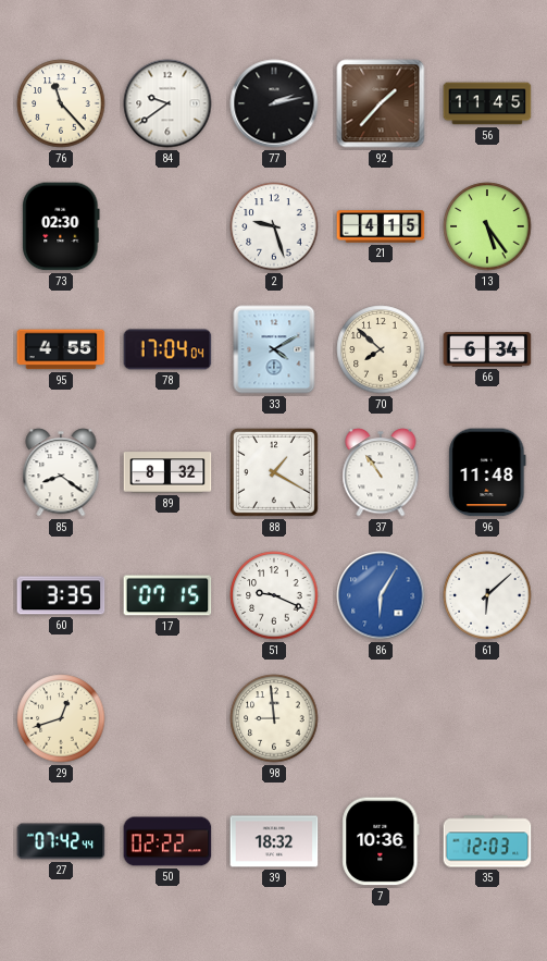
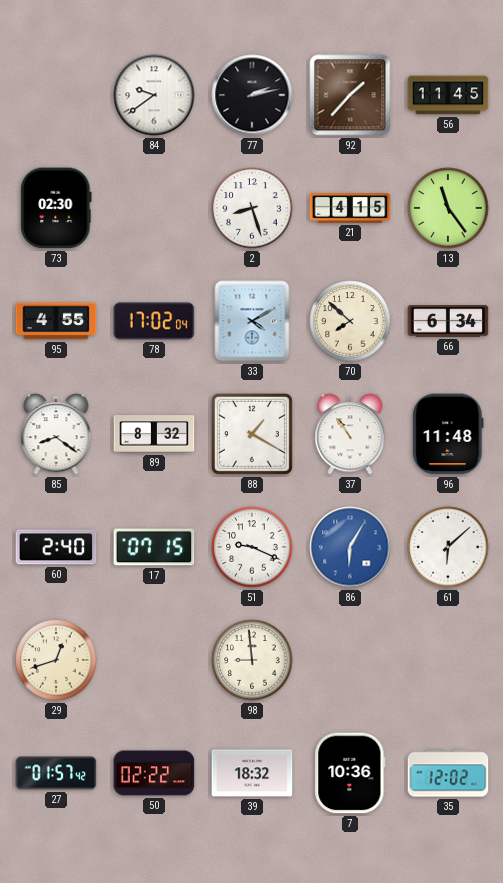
76: 11:23 -> none (61, 103)
2: 9:27 -> 8:27 (252, 208)
13: 5:24 -> 11:24 (448, 208)
78: 17:04 -> 17:02 (154, 321)
60: 3:35 -> 2:40 (56, 547)
27: 07:42 -> 01:57 (56, 773)
35: 12:03 -> 12:02 (448, 773)
